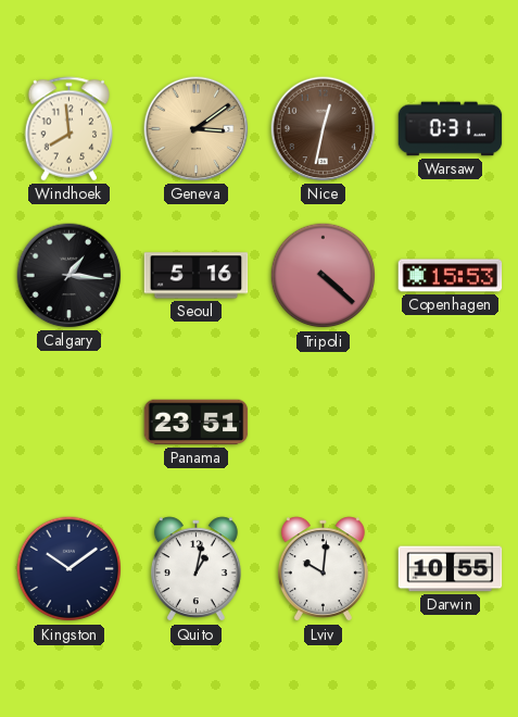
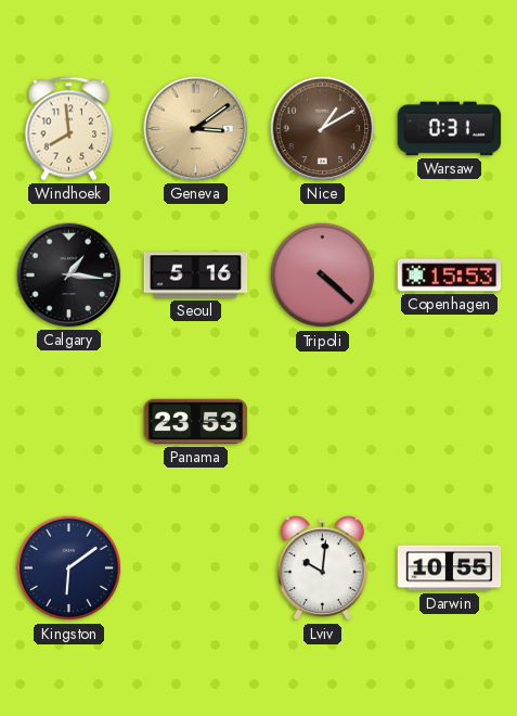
Nice: 12:32 -> 1:10 (323, 129)
Panama: 23:51 -> 23:53 (196, 422)
Kingston: 10:09 -> 6:09 (69, 568)
Quito: 1:02 -> none (195, 569)
